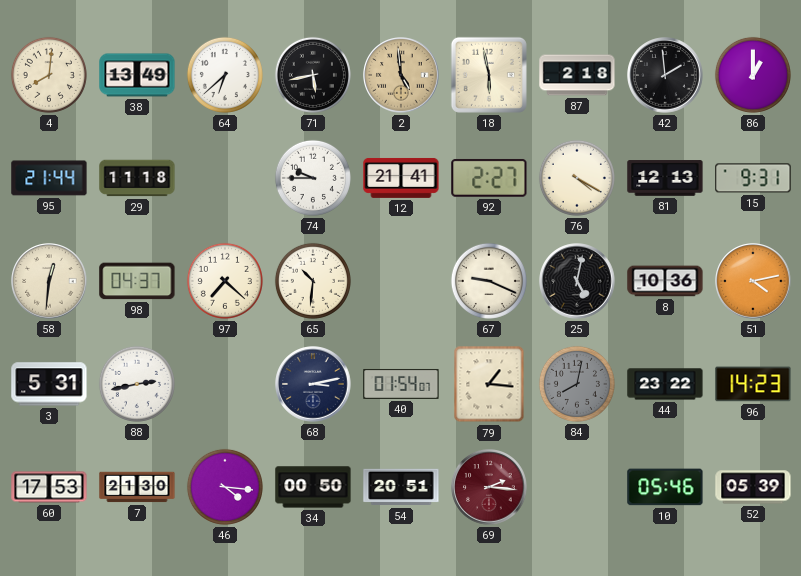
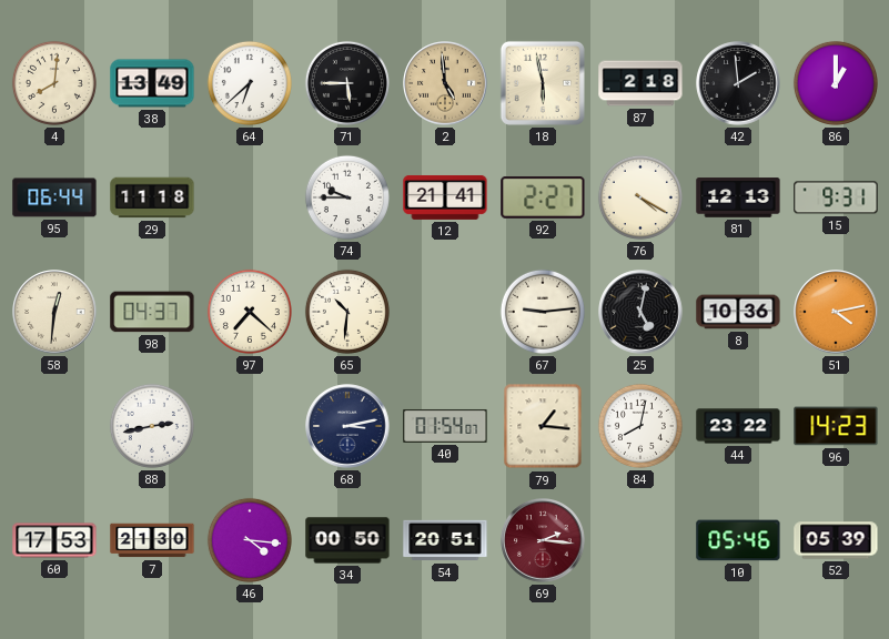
71: 5:43 -> 5:45 (347, 83)
95: 21:44 -> 06:44 (54, 197)
67: 9:19 -> 9:14 (543, 312)
3: 5:31 -> none (49, 384)
84 dial: grey -> white (640, 426)
